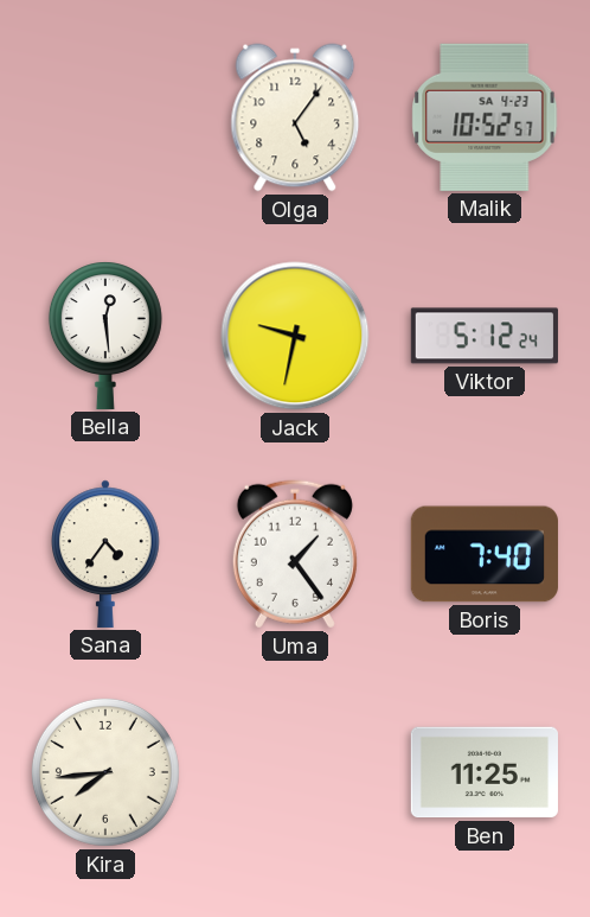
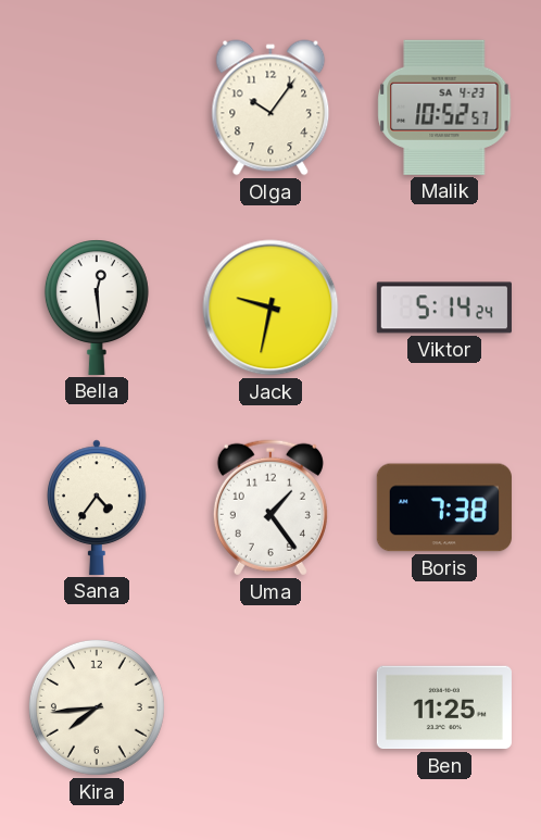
Olga: 5:06 -> 10:06 (270, 108)
Viktor: 5:12 -> 5:14 (444, 308)
Boris: 7:40 -> 7:38 (444, 507)
